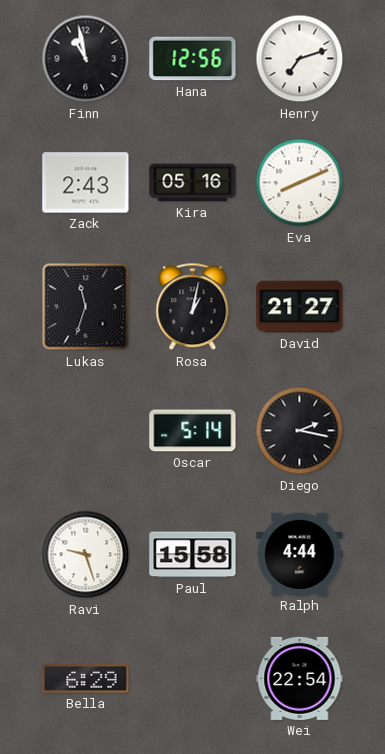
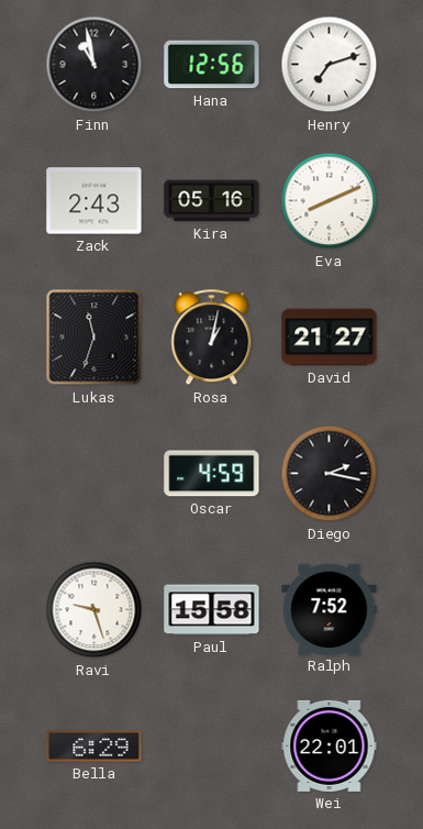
Oscar: 5:14 -> 4:59 (212, 474)
Ralph: 4:44 -> 7:52 (330, 609)
Wei: 22:54 -> 22:01 (330, 745)
